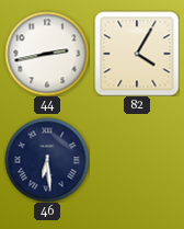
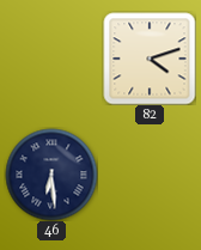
44: 2:43 -> none (47, 54)
82: 4:05 -> 4:12 (150, 59)
